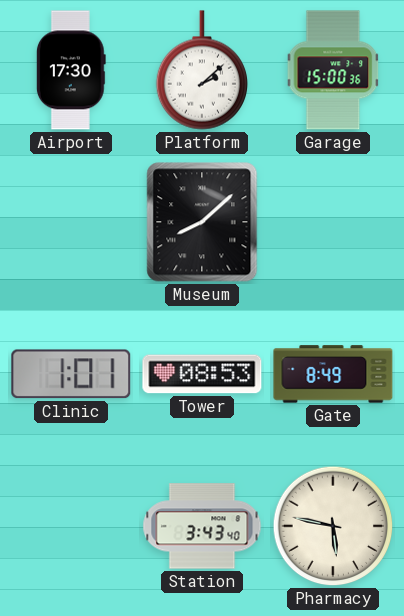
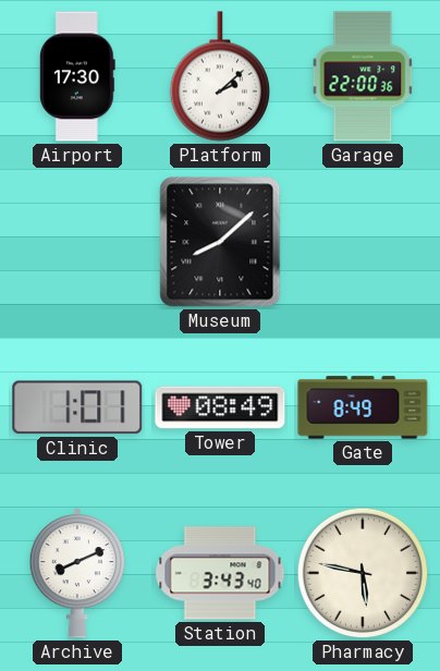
Garage: 15:00 -> 22:00 (363, 76)
Tower: 08:53 -> 08:49 (220, 407)
Archive: none -> 8:11 (76, 574)
